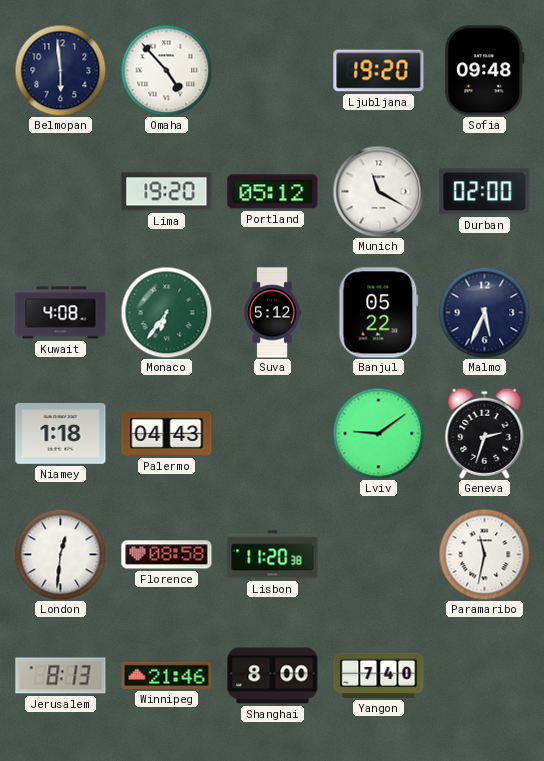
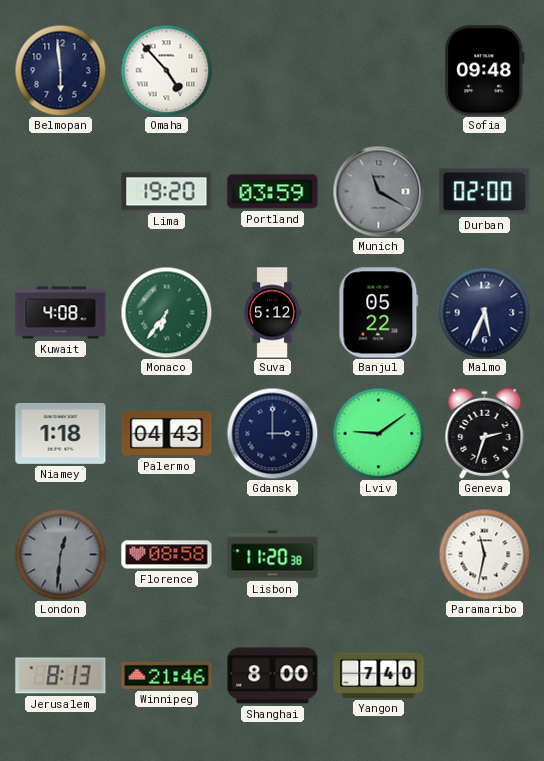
Ljubljana: 19:20 -> none (379, 71)
Portland: 05:12 -> 03:59 (273, 192)
Munich dial: white -> grey (378, 191)
Gdansk: none -> 3:00 (272, 433)
London dial: white -> grey (60, 554)
